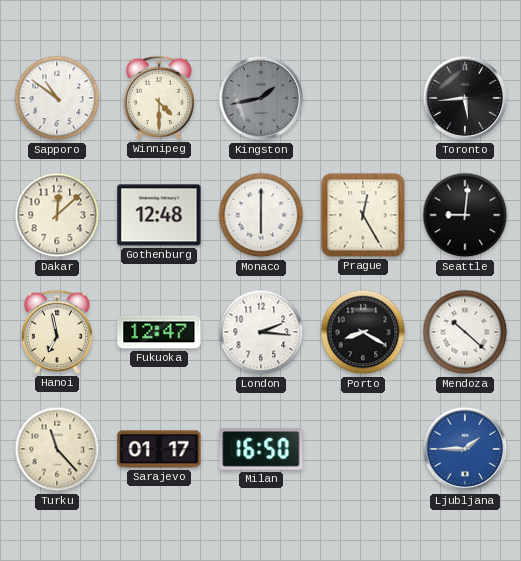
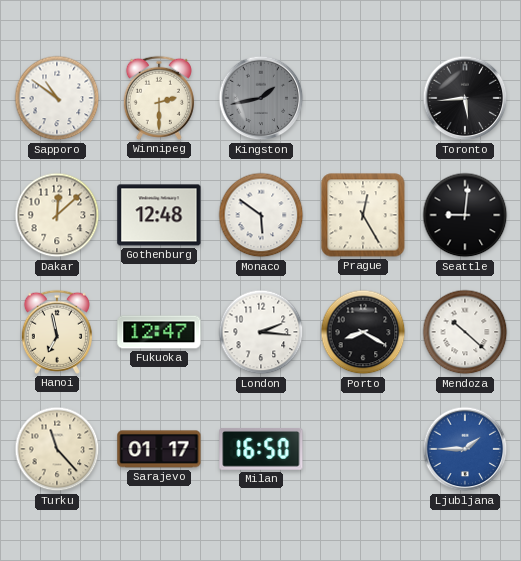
Winnipeg: 4:30 -> 2:30 (159, 98)
Monaco: 6:00 -> 5:51 (261, 215)
